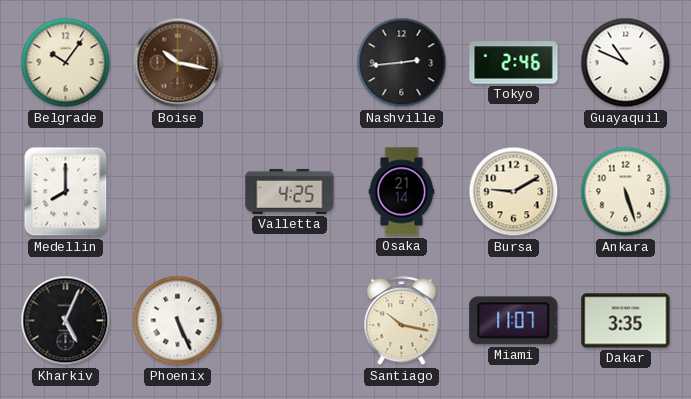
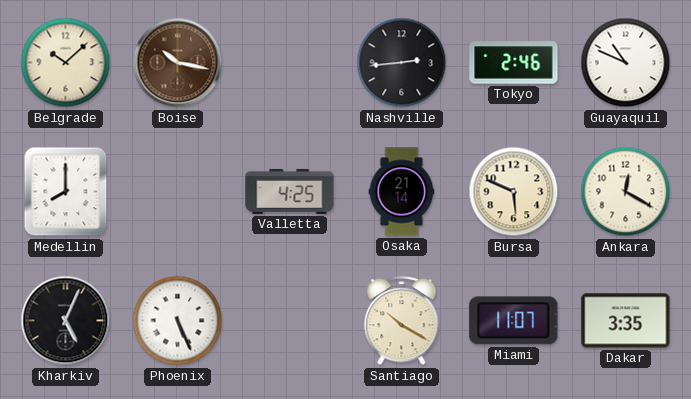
Belgrade: 10:06 -> 10:08 (66, 63)
Bursa: 9:10 -> 5:49 (514, 192)
Ankara: 5:27 -> 12:20 (626, 192)
Santiago: 10:17 -> 10:20 (402, 321)
